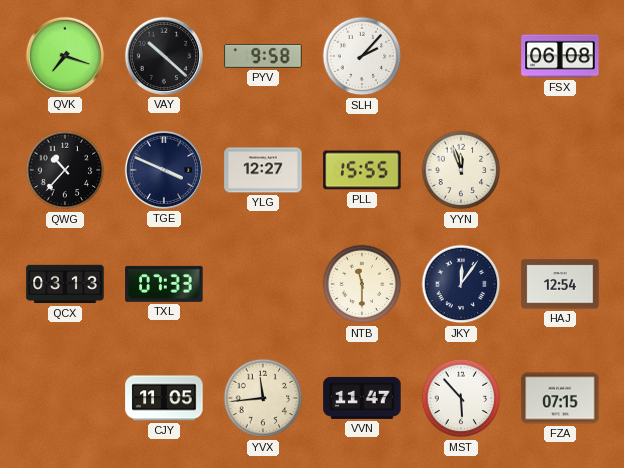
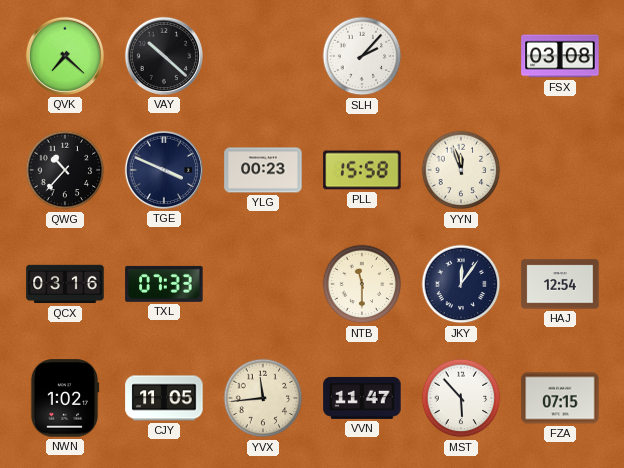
QVK: 7:18 -> 7:22 (65, 56)
PYV: 9:58 -> none (263, 56)
FSX: 06:08 -> 03:08 (560, 56)
YLG: 12:27 -> 00:23 (263, 170)
PLL: 15:55 -> 15:58 (362, 170)
QCX: 03:13 -> 03:16 (65, 284)
NWN: none -> 1:02 (65, 398)
